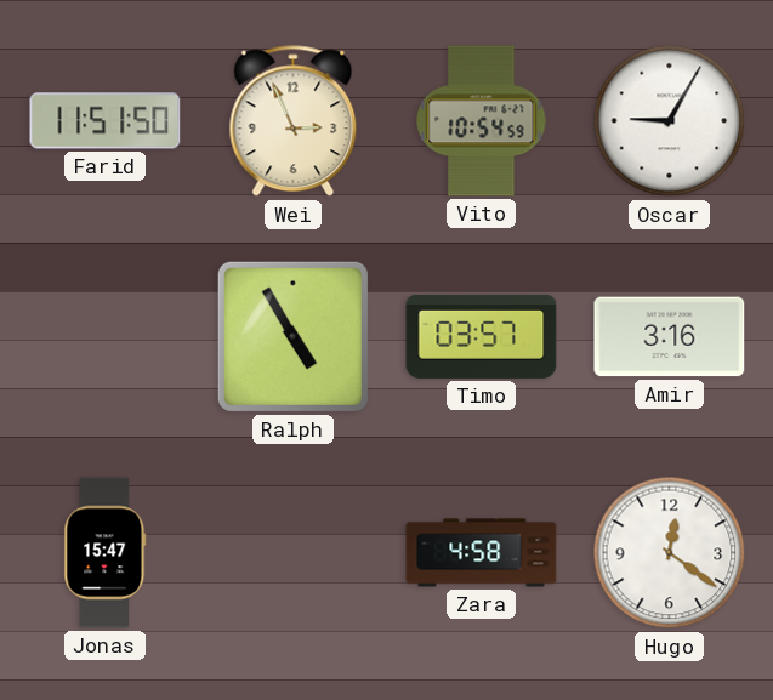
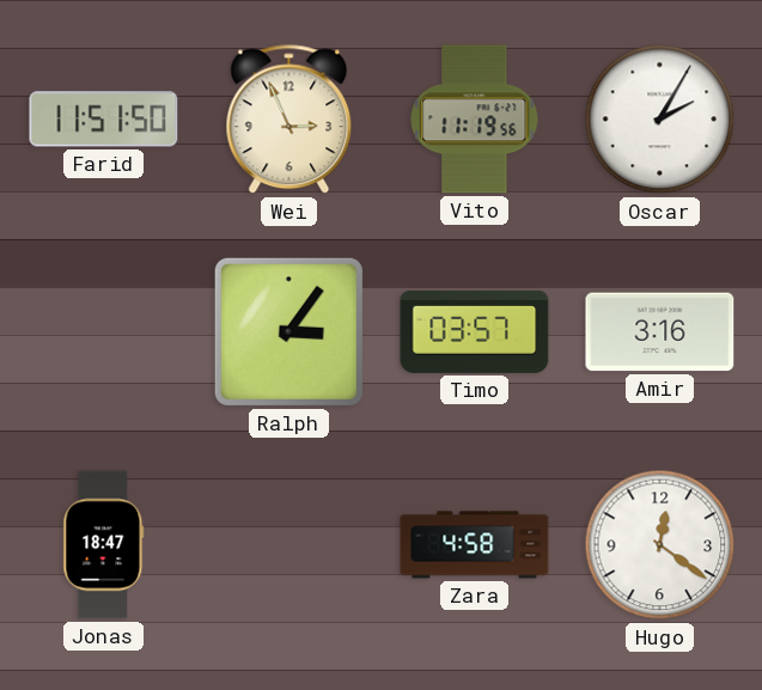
Vito: 10:54 -> 11:19 (475, 120)
Oscar: 9:05 -> 2:05 (660, 120)
Ralph: 4:55 -> 3:06 (288, 331)
Jonas: 15:47 -> 18:47 (104, 545)
